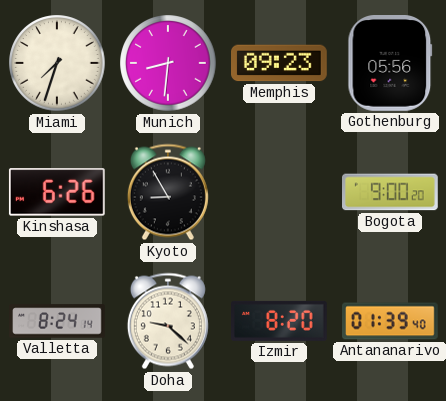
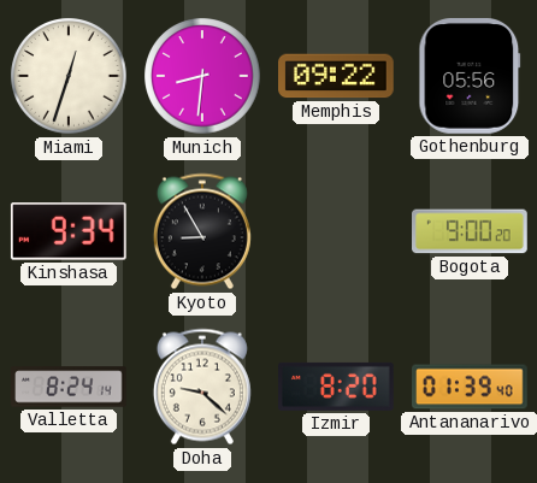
Miami: 7:33 -> 12:33 (69, 76)
Memphis: 09:23 -> 09:22 (337, 76)
Kinshasa: 6:26 -> 9:34 (69, 231)
